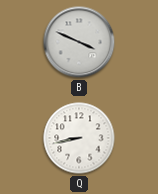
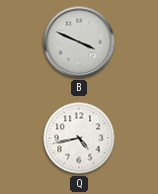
Q: 8:43 -> 4:43 (79, 138)
